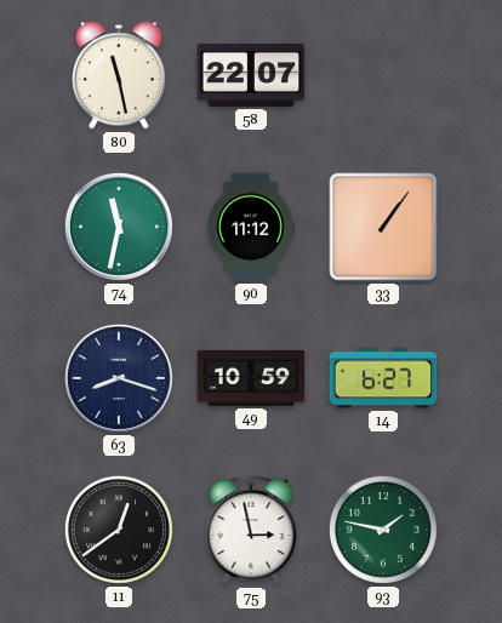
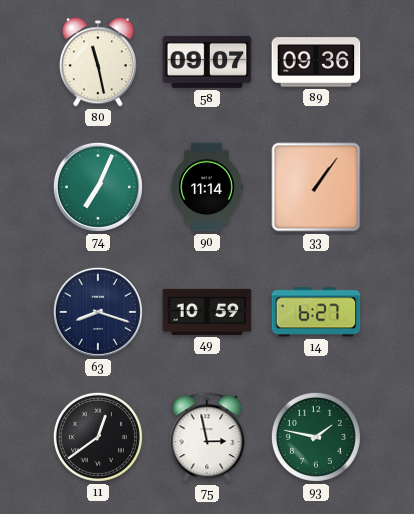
58: 22:07 -> 09:07 (207, 62)
89: none -> 09:36 (316, 62)
74: 11:32 -> 7:04 (98, 187)
90: 11:12 -> 11:14 (207, 187)
